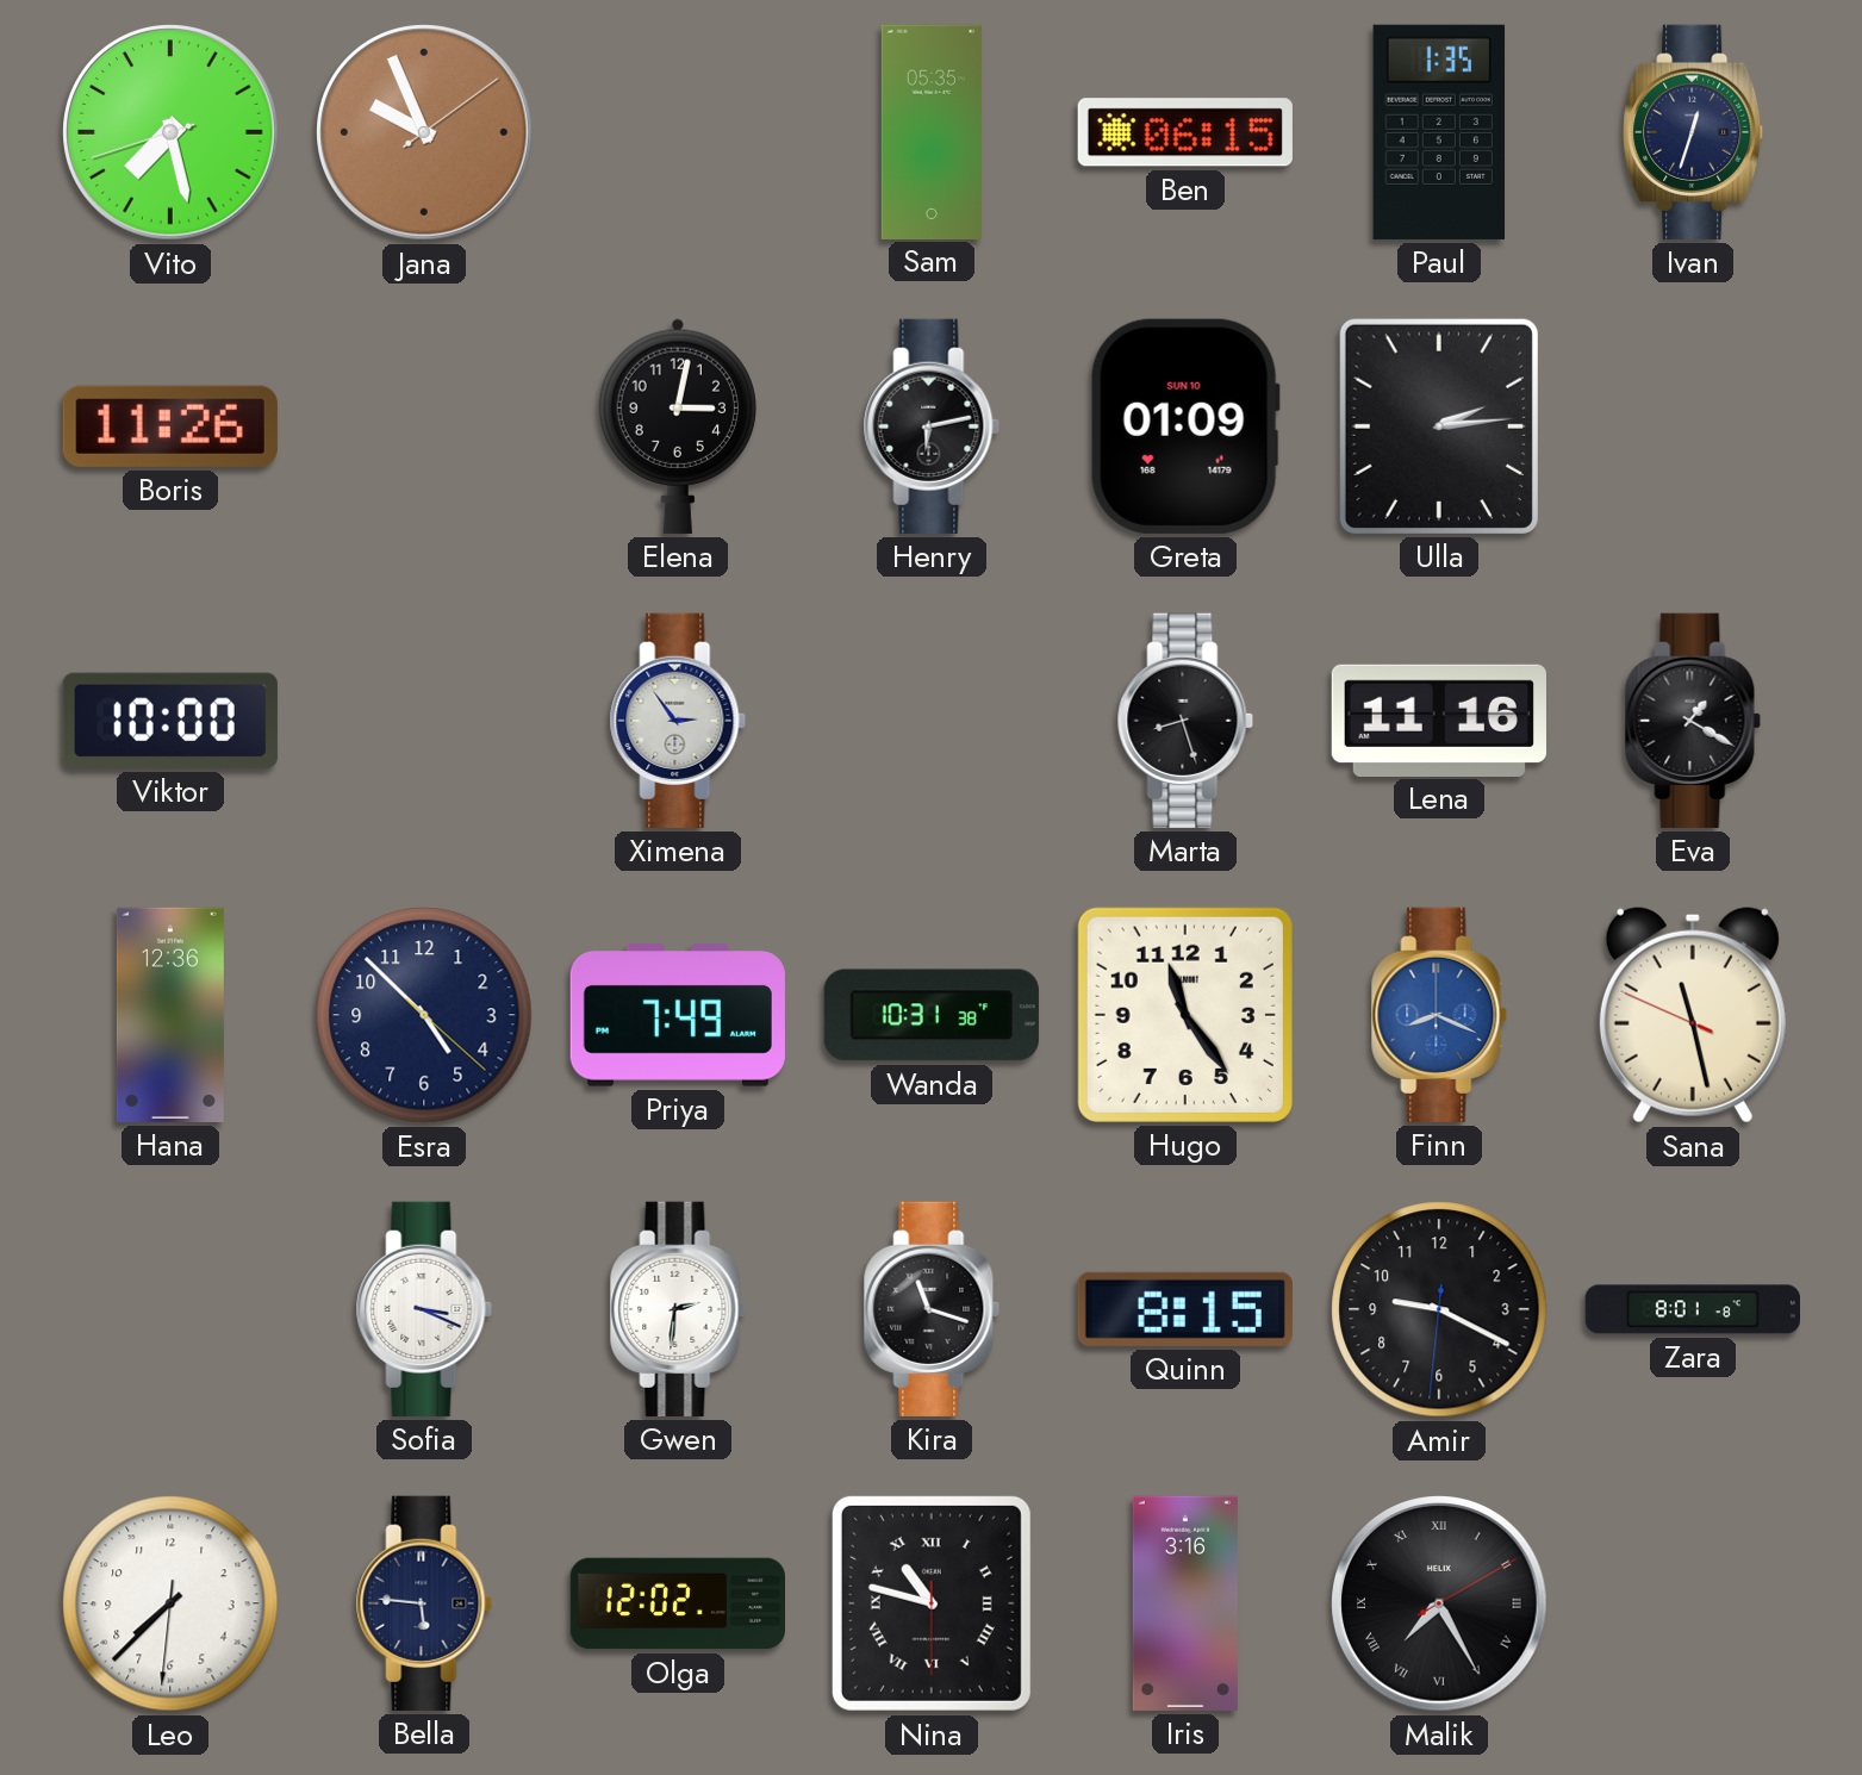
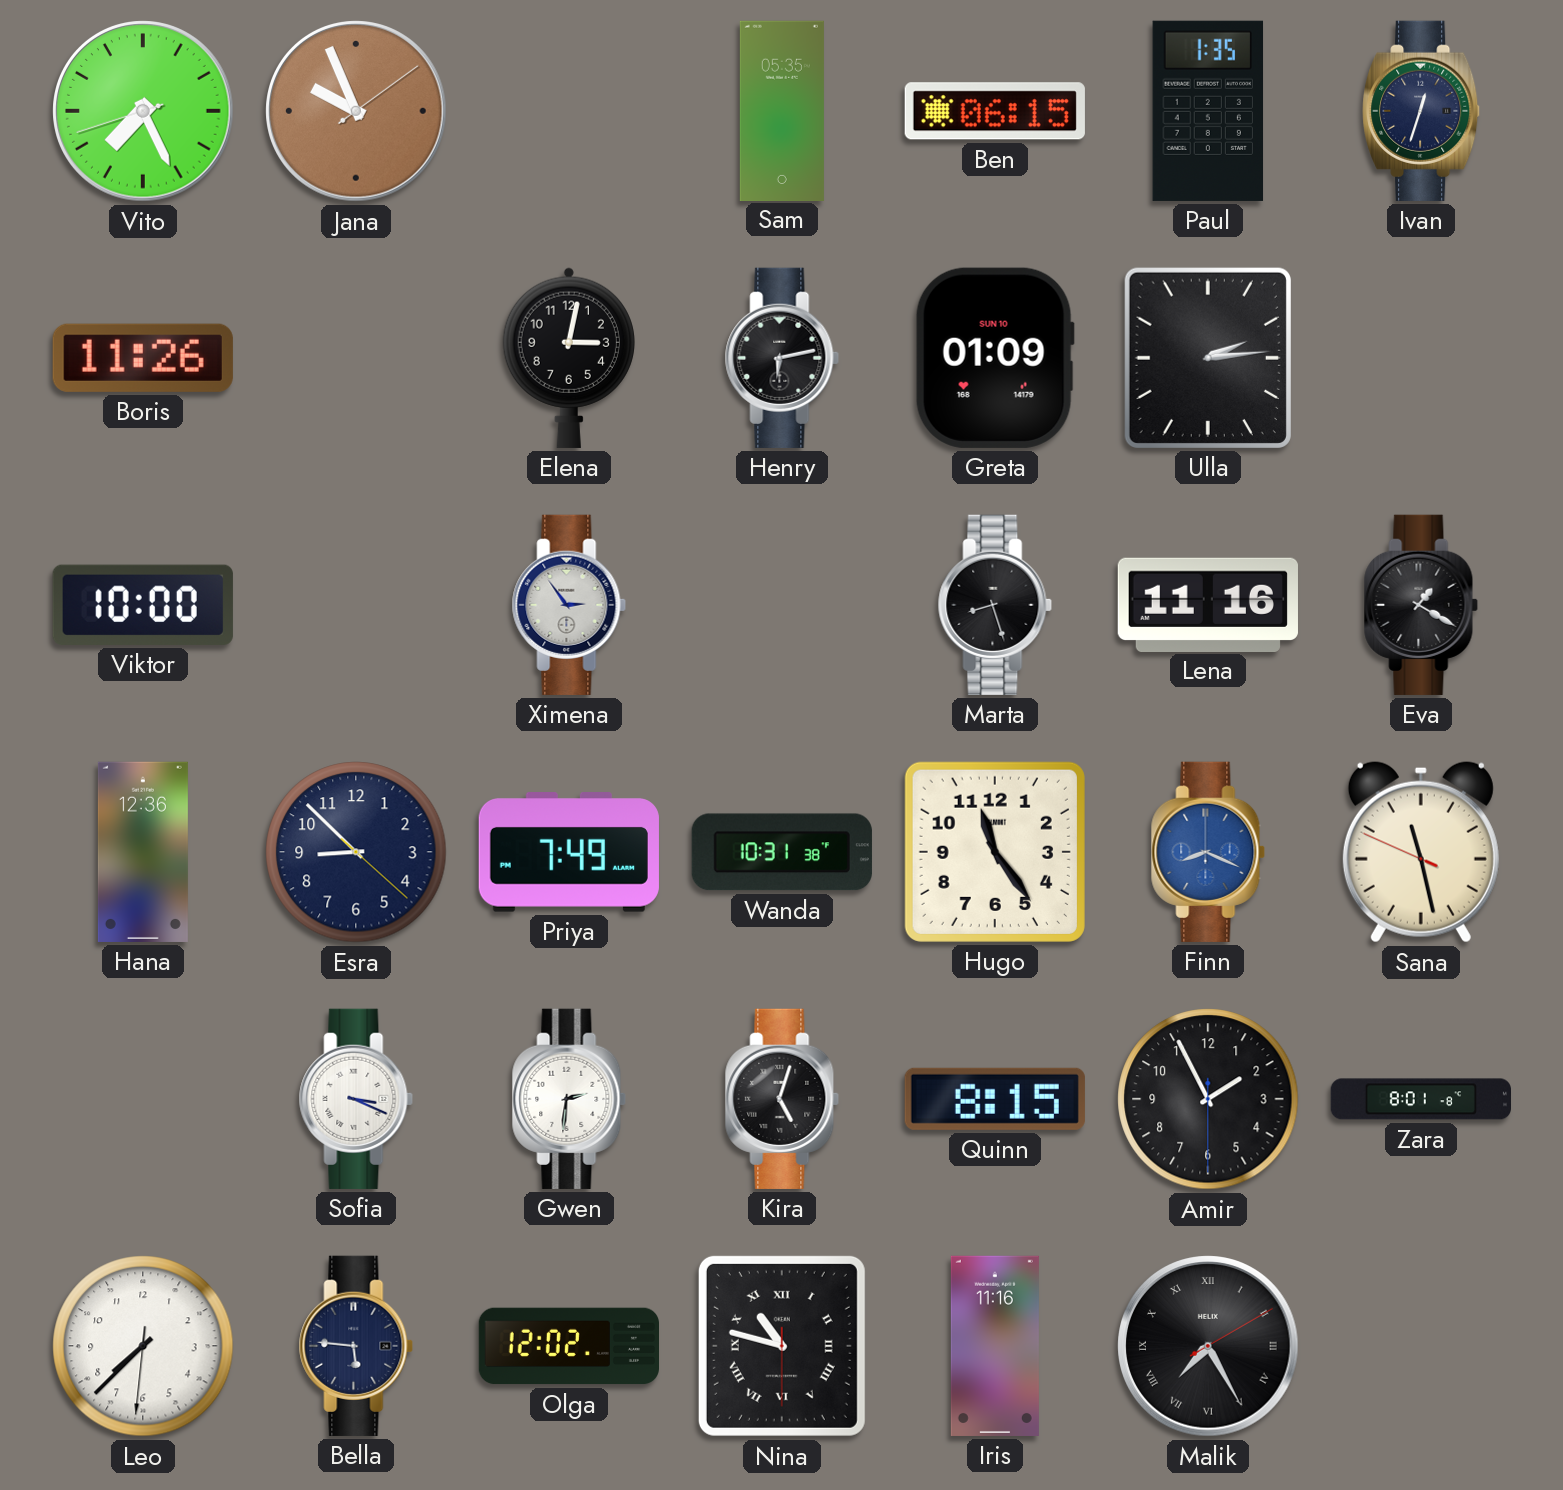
Vito: 7:27 -> 7:25 (143, 111)
Esra: 4:52 -> 8:52 (356, 852)
Kira: 11:18 -> 5:03 (782, 1099)
Amir: 9:19 -> 1:55 (1208, 1099)
Iris: 3:16 -> 11:16 (995, 1346)
